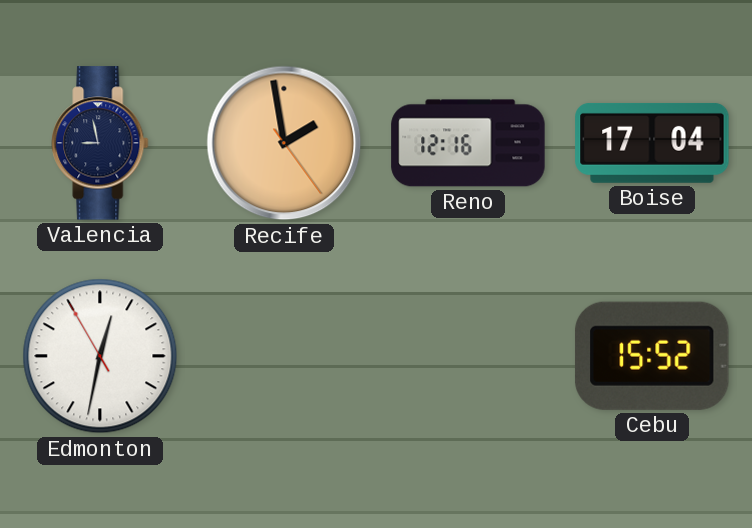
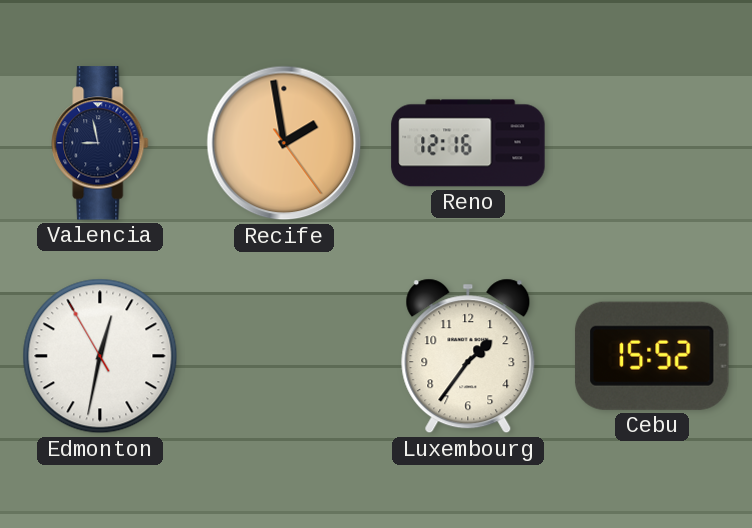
Boise: 17:04 -> none (652, 143)
Luxembourg: none -> 1:36 (468, 356)
